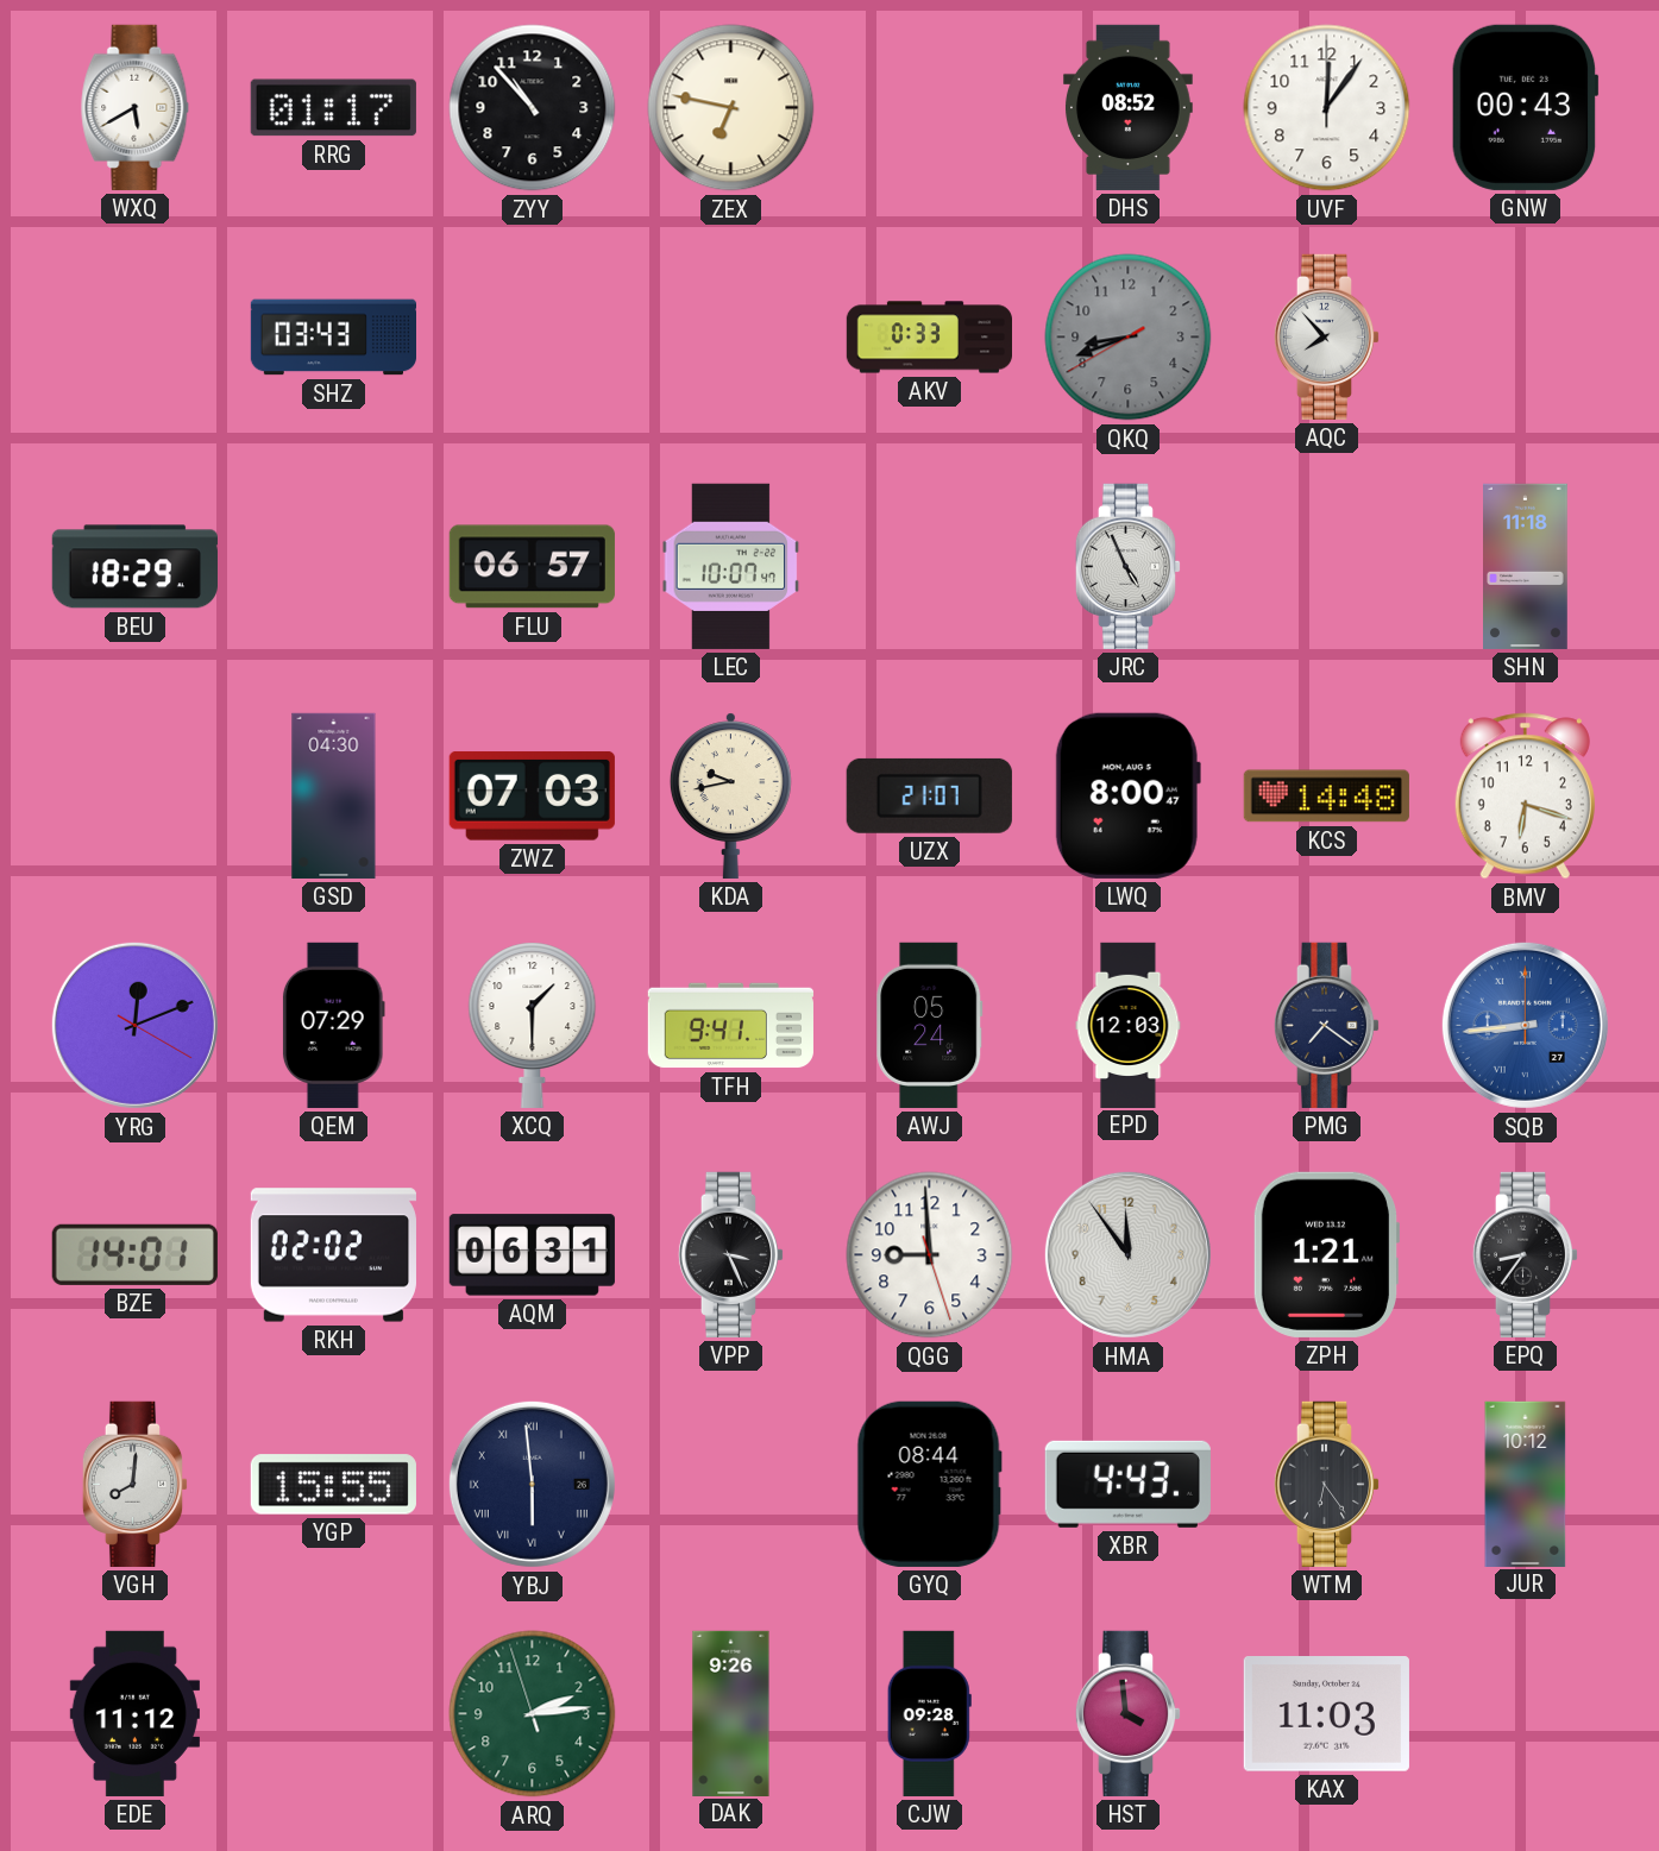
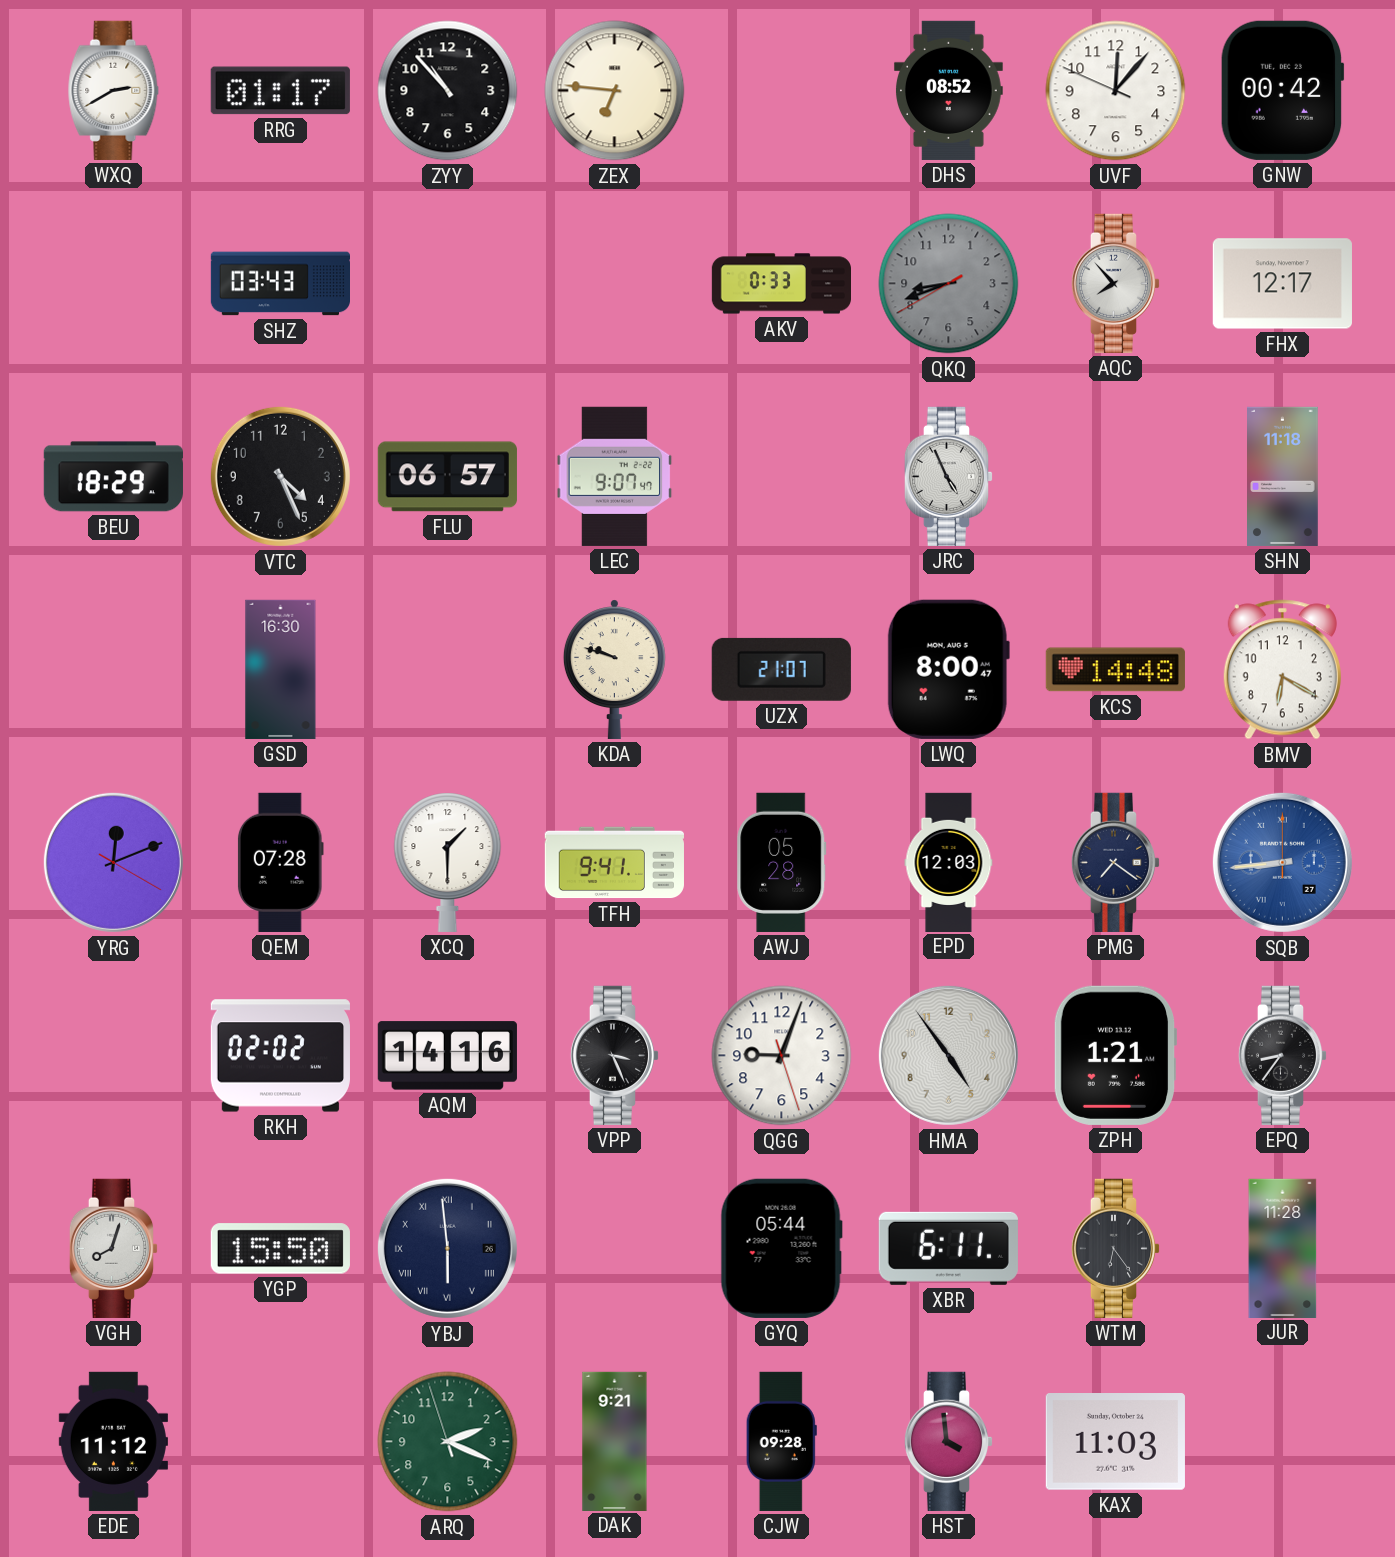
WXQ: 5:40 -> 2:40 (114, 90)
ZEX: 6:47 -> 6:46 (615, 91)
UVF: 12:06:00 -> 12:06:49 (1116, 91)
GNW: 00:43 -> 00:42 (1282, 90)
FHX: none -> 12:17 (1282, 284)
VTC: none -> 4:26 (280, 476)
LEC: 10:07 -> 9:07 (615, 476)
GSD: 04:30 -> 16:30 (281, 669)
ZWZ: 07:03 -> none (532, 797)
KDA: 9:43 -> 9:48 (614, 669)
BMV: 6:18 -> 6:20 (1282, 670)
QEM: 07:29 -> 07:28 (280, 862)
AWJ: 05:24 -> 05:28 (782, 862)
BZE: 14:01 -> none (134, 1254)
AQM: 06:31 -> 14:16 (447, 1056)
QGG: 8:59 -> 9:03 (782, 1056)
HMA: 11:54 -> 4:54 (948, 1055)
VGH: 8:01 -> 8:03 (114, 1248)
YGP: 15:55 -> 15:50 (280, 1249)
GYQ: 08:44 -> 05:44 (781, 1248)
XBR: 4:43 -> 6:11 (948, 1248)
JUR: 10:12 -> 11:28 (1283, 1248)
ARQ: 2:13 -> 2:18 (448, 1442)
DAK: 9:26 -> 9:21 (615, 1441)
